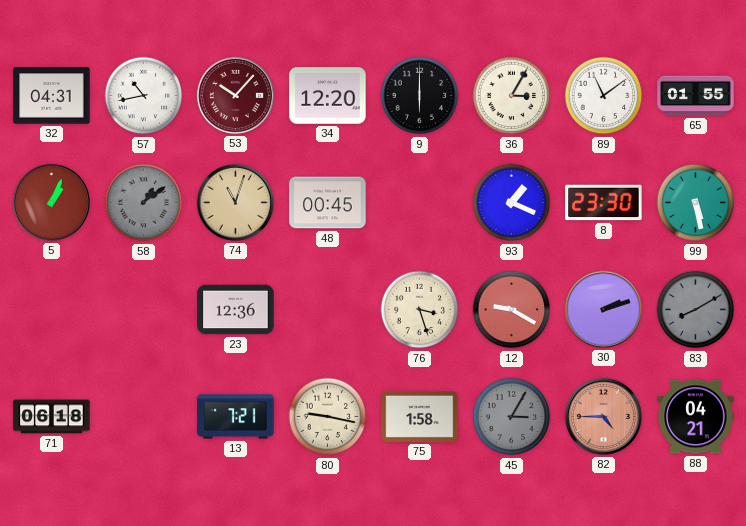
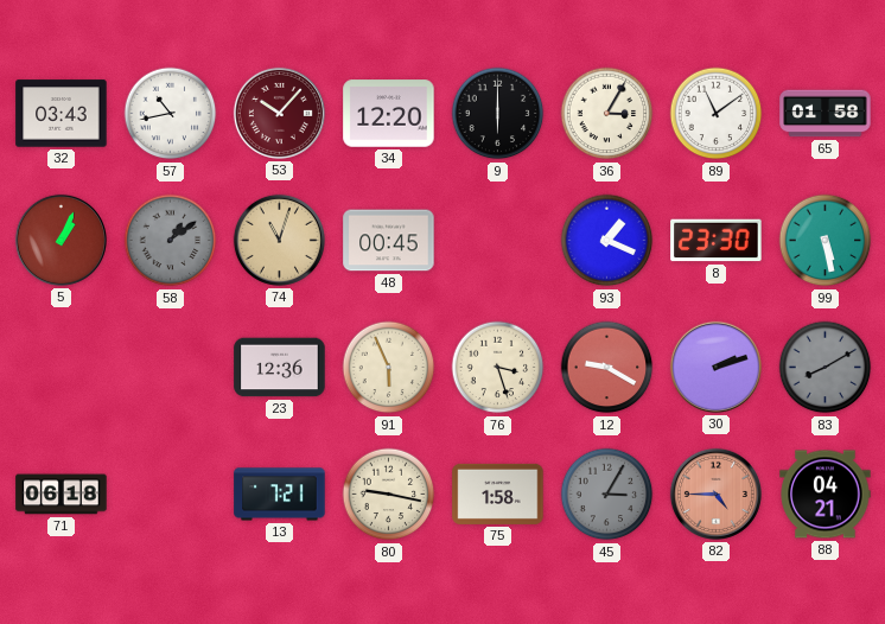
32: 04:31 -> 03:43 (62, 114)
65: 01:55 -> 01:58 (826, 114)
91: none -> 5:56 (389, 368)
